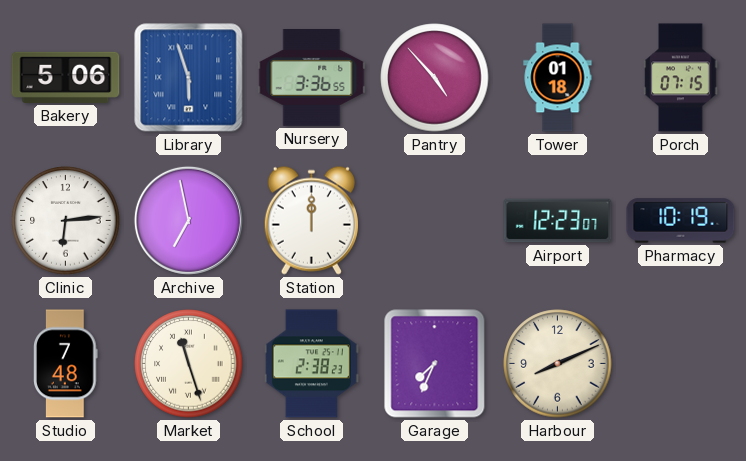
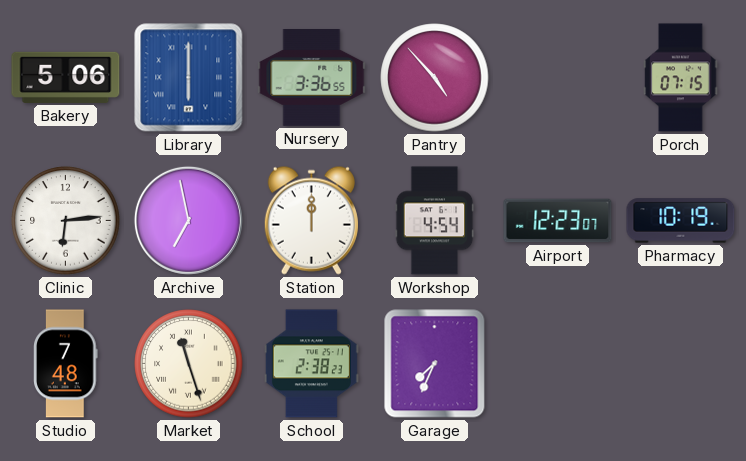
Library: 5:57 -> 6:00 (189, 78)
Tower: 01:18 -> none (558, 78)
Workshop: none -> 4:54 (435, 221)
Harbour: 8:11 -> none (558, 364)
